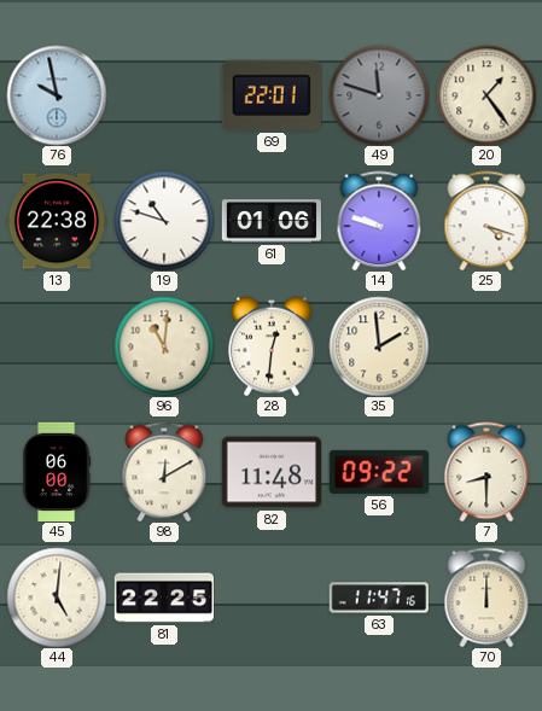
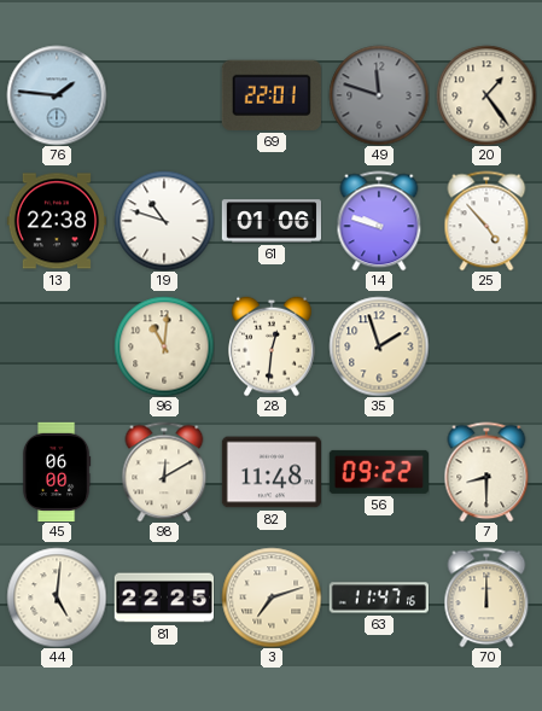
76: 9:58 -> 1:46 (57, 95)
25: 4:18 -> 4:53 (486, 221)
35: 1:59 -> 1:57 (379, 346)
3: none -> 7:12 (272, 598)
